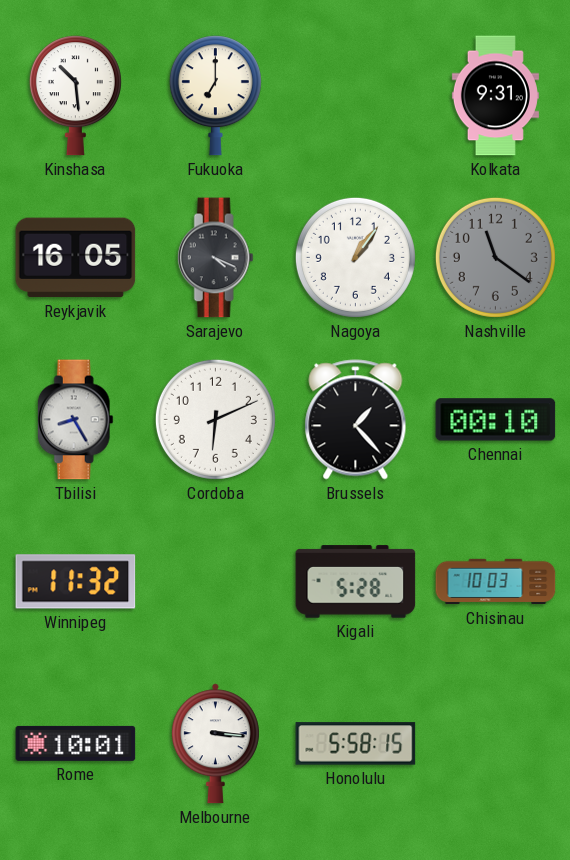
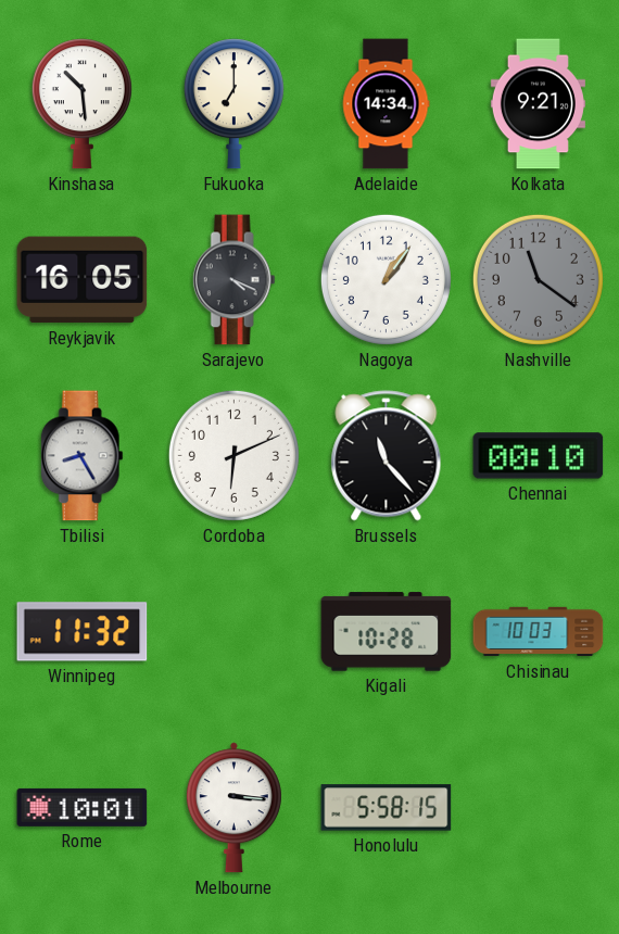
Adelaide: none -> 14:34 (386, 104)
Kolkata: 9:31 -> 9:21 (538, 104)
Brussels: 1:23 -> 11:23 (387, 456)
Kigali: 5:28 -> 10:28 (387, 632)
